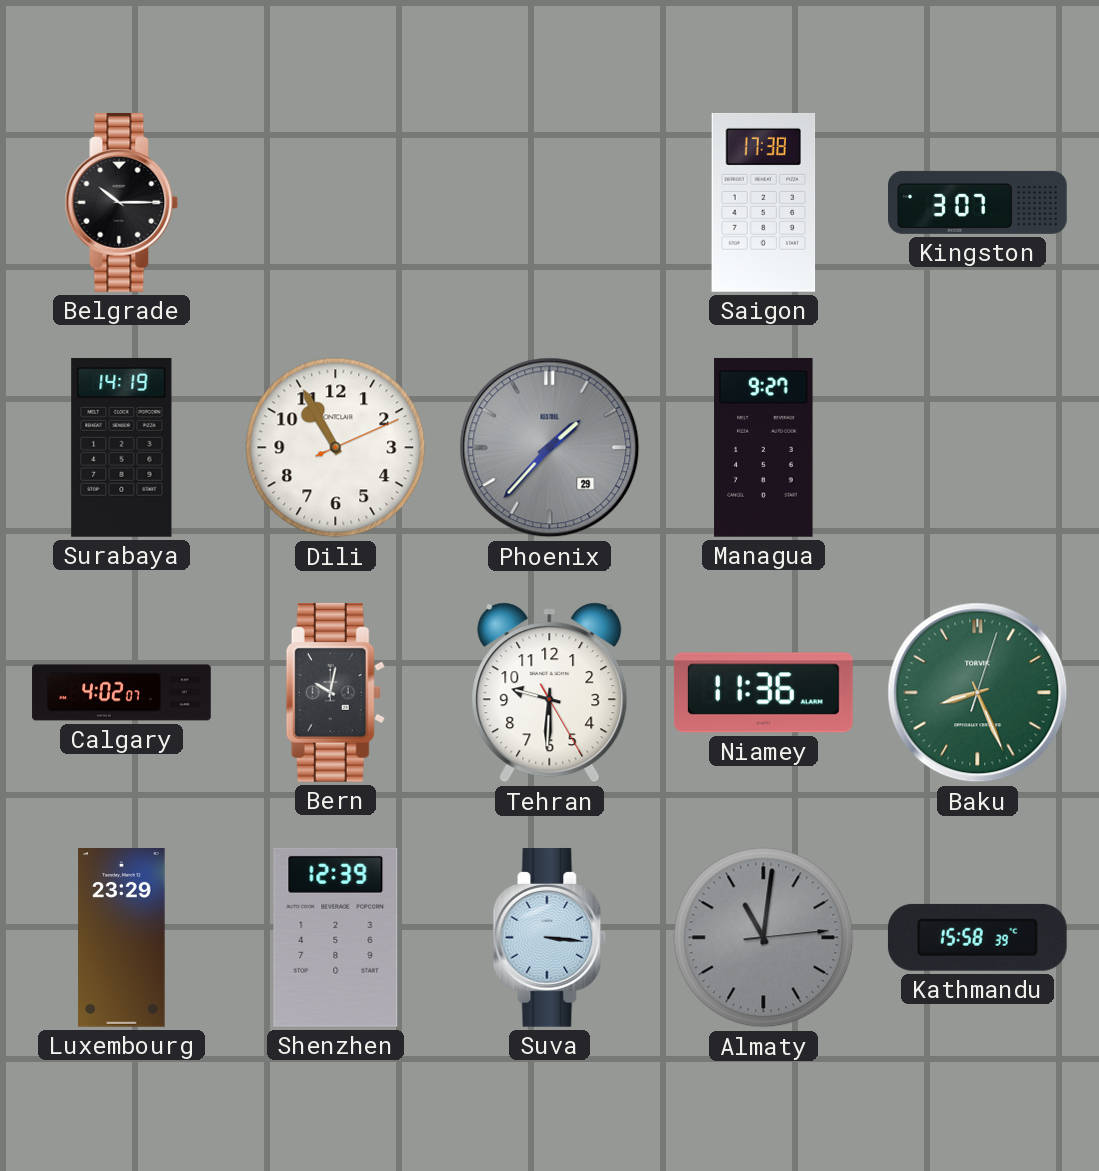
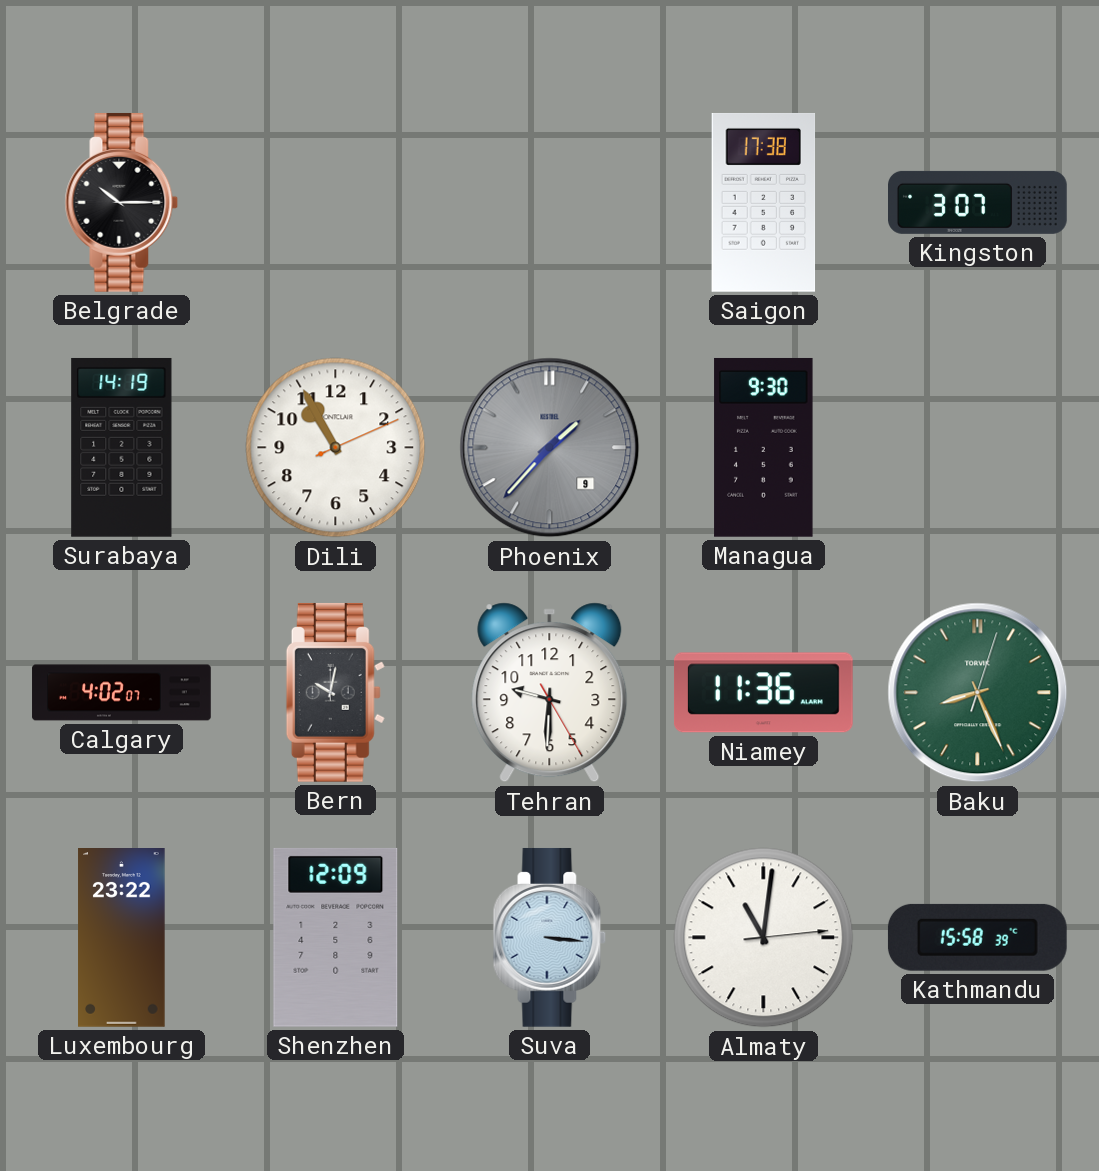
Phoenix date: 29 -> 9 (550, 448)
Managua: 9:27 -> 9:30 (764, 447)
Luxembourg: 23:29 -> 23:22 (122, 938)
Shenzhen: 12:39 -> 12:09 (336, 937)
Almaty dial: grey -> white (764, 938)
